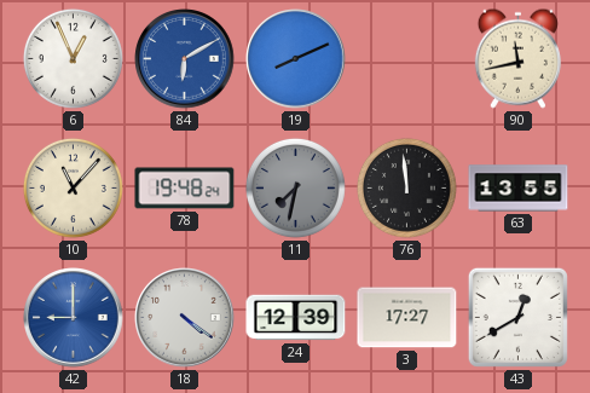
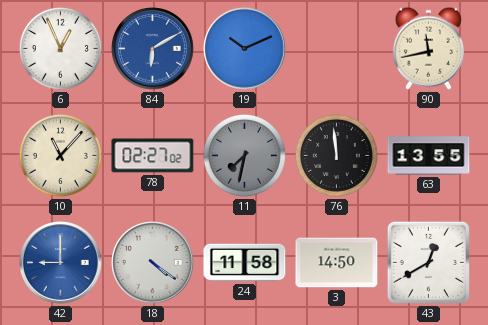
19: 8:11 -> 10:11 (245, 49)
78: 19:48 -> 02:27 (153, 156)
24: 12:39 -> 11:58 (245, 263)
3: 17:27 -> 14:50 (337, 263)
